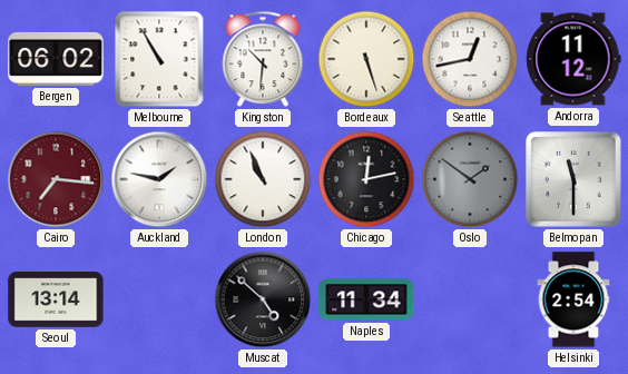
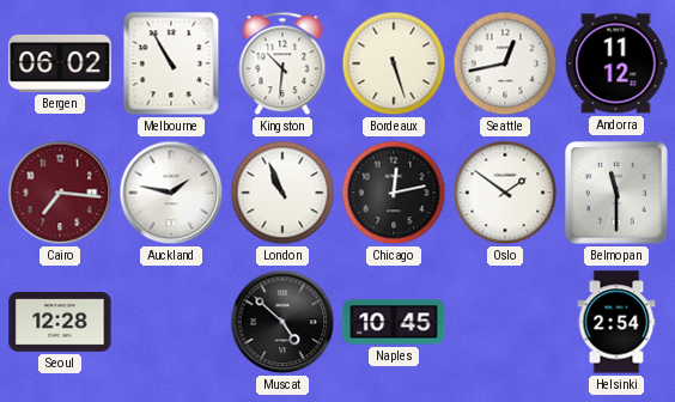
Oslo dial: grey -> white (505, 193)
Seoul: 13:14 -> 12:28 (60, 322)
Naples: 11:34 -> 10:45 (394, 322)
